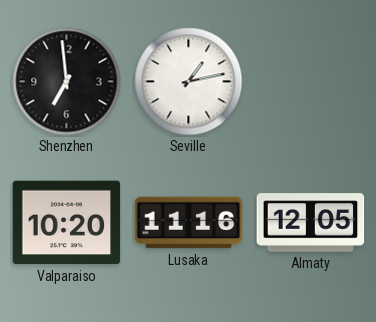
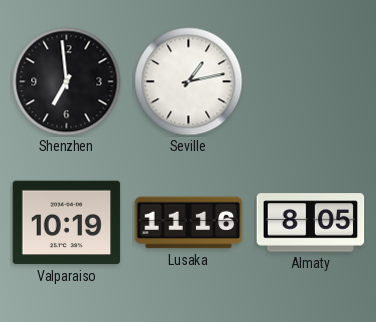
Valparaiso: 10:20 -> 10:19 (67, 223)
Almaty: 12:05 -> 8:05 (311, 223)
